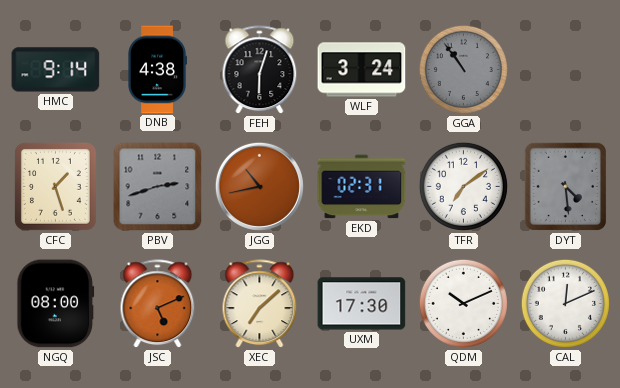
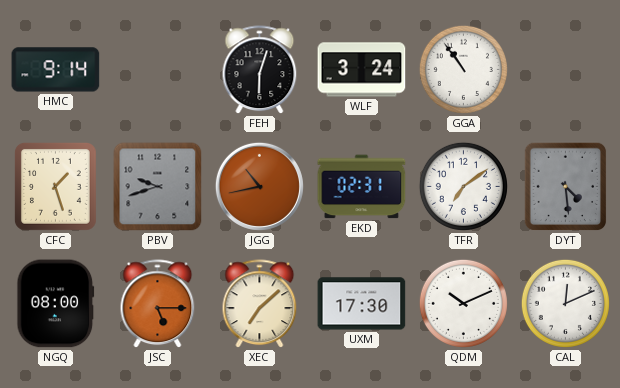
DNB: 4:38 -> none (157, 70)
GGA dial: grey -> white (463, 69)
PBV: 2:42 -> 9:42 (158, 187)
JSC: 5:11 -> 5:15 (158, 304)
